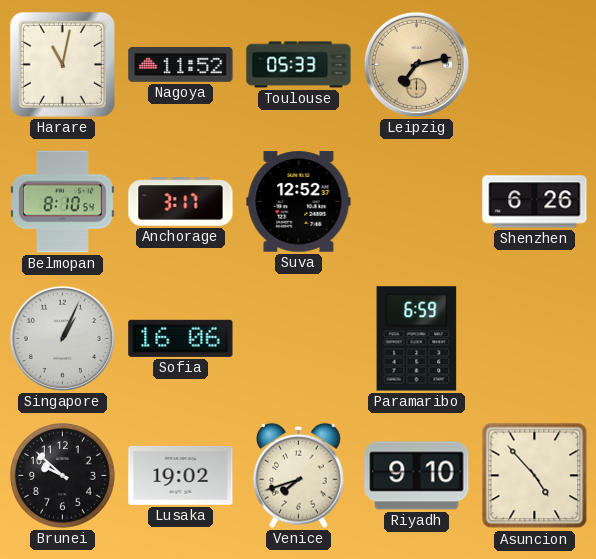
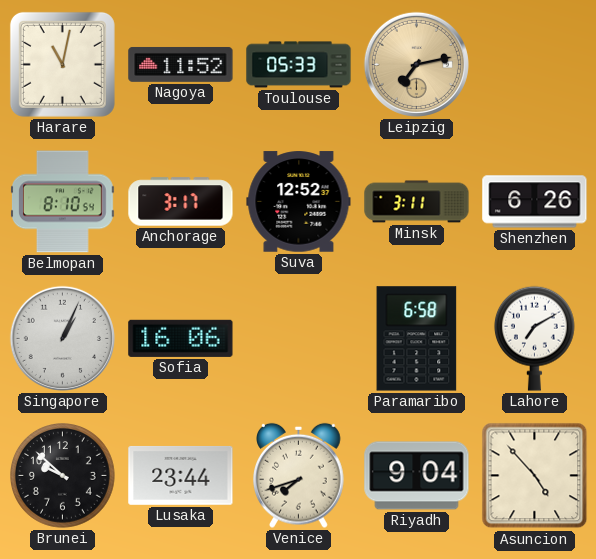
Minsk: none -> 3:11 (417, 202)
Paramaribo: 6:59 -> 6:58 (417, 339)
Lahore: none -> 7:10 (534, 338)
Lusaka: 19:02 -> 23:44 (181, 475)
Riyadh: 9:10 -> 9:04 (417, 476)
